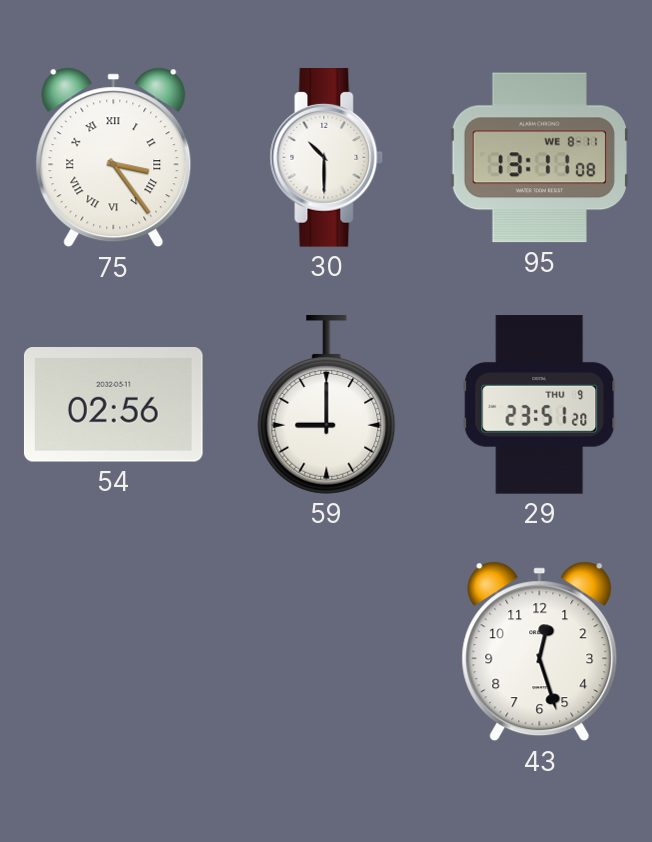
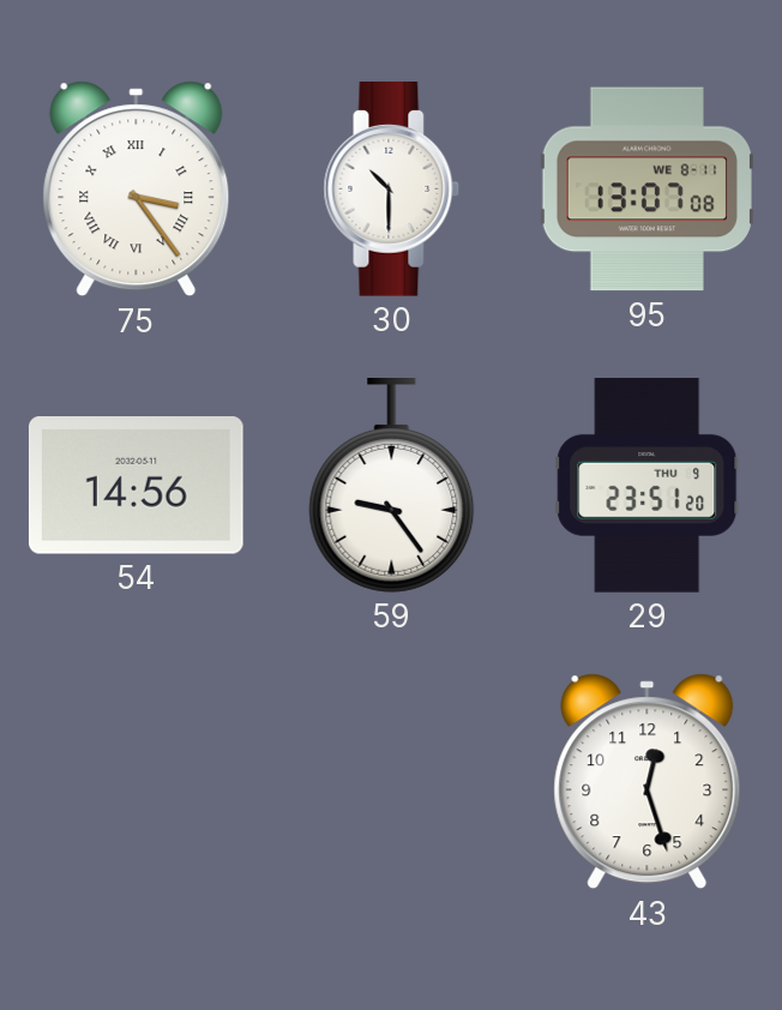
95: 13:11 -> 13:07 (646, 190)
54: 02:56 -> 14:56 (136, 486)
59: 9:00 -> 9:24 (392, 486)
